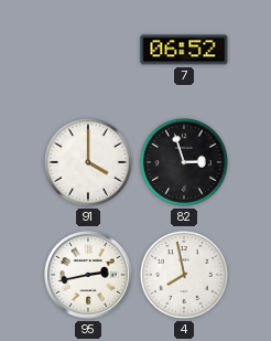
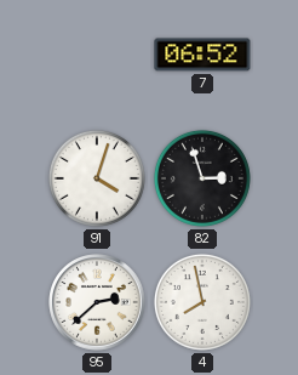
91: 4:00 -> 4:03 (97, 178)
95: 2:43 -> 2:38 (97, 302)
